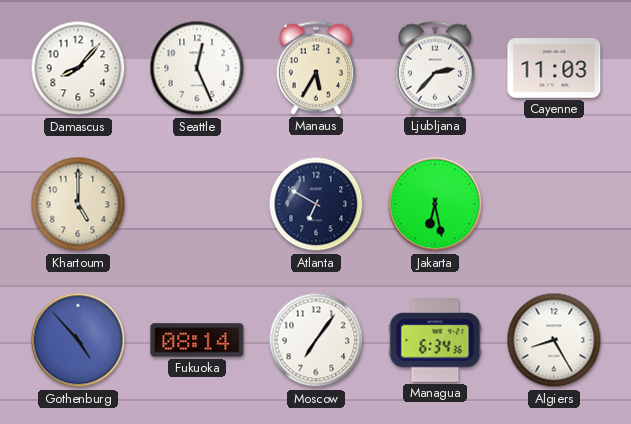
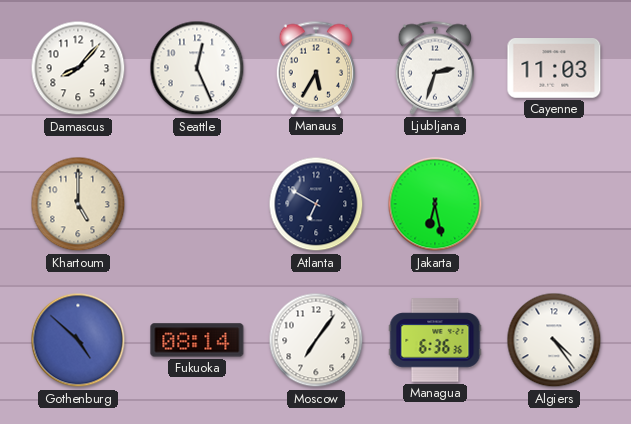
Ljubljana: 2:37 -> 2:33 (435, 68)
Gothenburg: 4:53 -> 4:52 (78, 340)
Managua: 6:34 -> 6:36 (435, 340)
Algiers: 8:25 -> 4:24 (554, 340)
